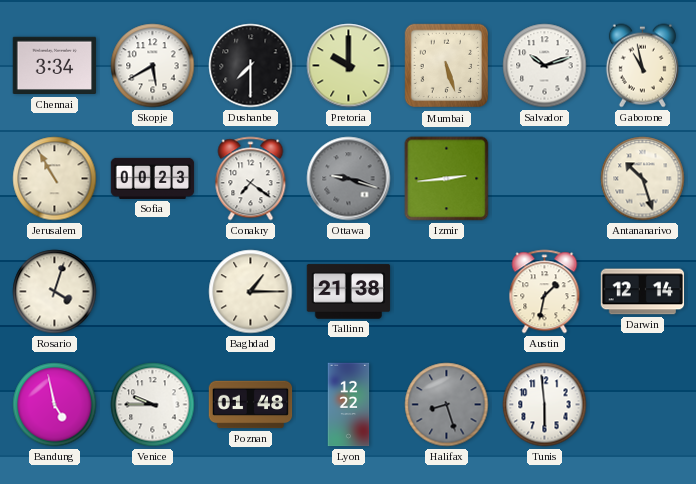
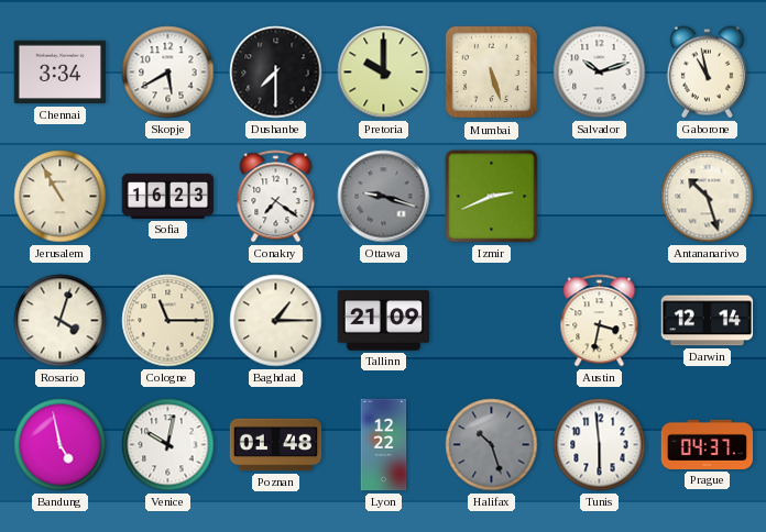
Sofia: 00:23 -> 16:23 (168, 196)
Izmir: 2:44 -> 2:41 (492, 197)
Cologne: none -> 11:15 (168, 321)
Tallinn: 21:38 -> 21:09 (384, 321)
Austin: 1:32 -> 3:32 (600, 321)
Venice: 9:45 -> 10:02 (168, 445)
Halifax: 8:27 -> 10:27 (492, 445)
Prague: none -> 04:37 (708, 444)
